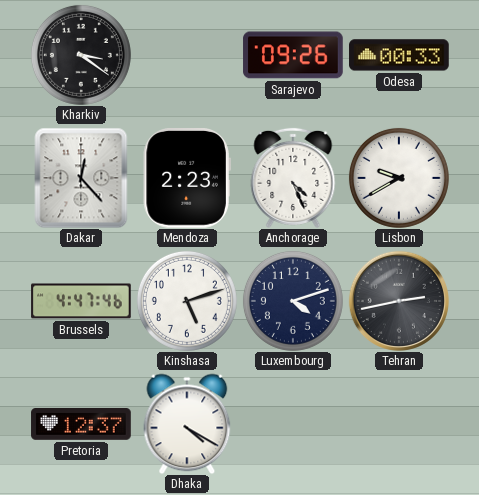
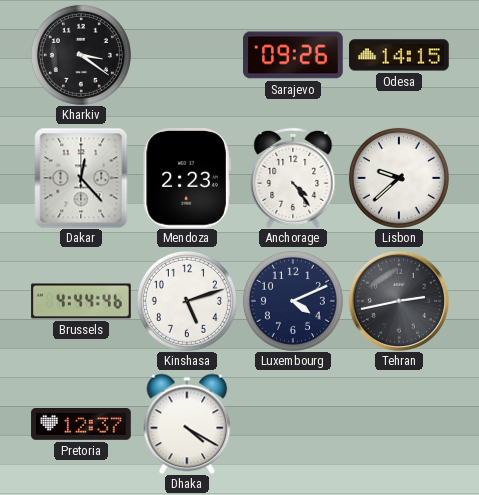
Odesa: 00:33 -> 14:15 (399, 55)
Anchorage: 4:26 -> 4:24 (293, 178)
Lisbon: 9:40 -> 9:38 (399, 178)
Brussels: 4:47 -> 4:44 (81, 301)
Luxembourg: 4:12 -> 4:11 (293, 301)
